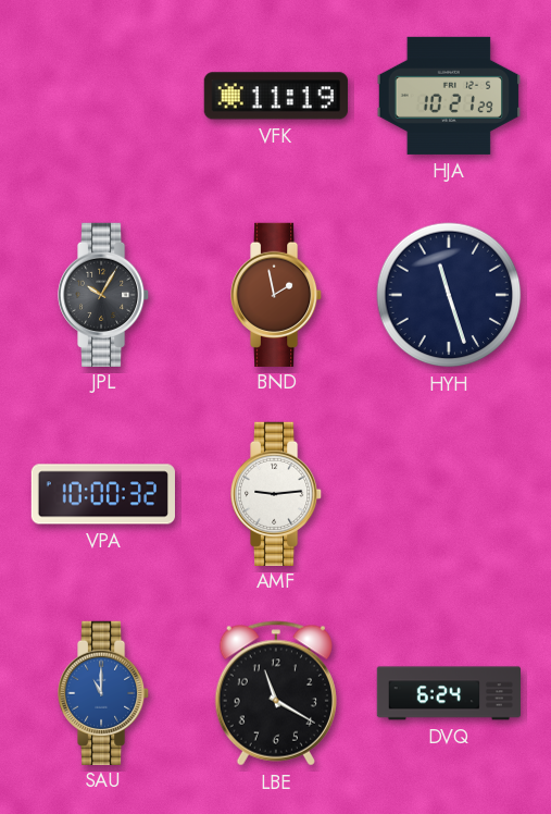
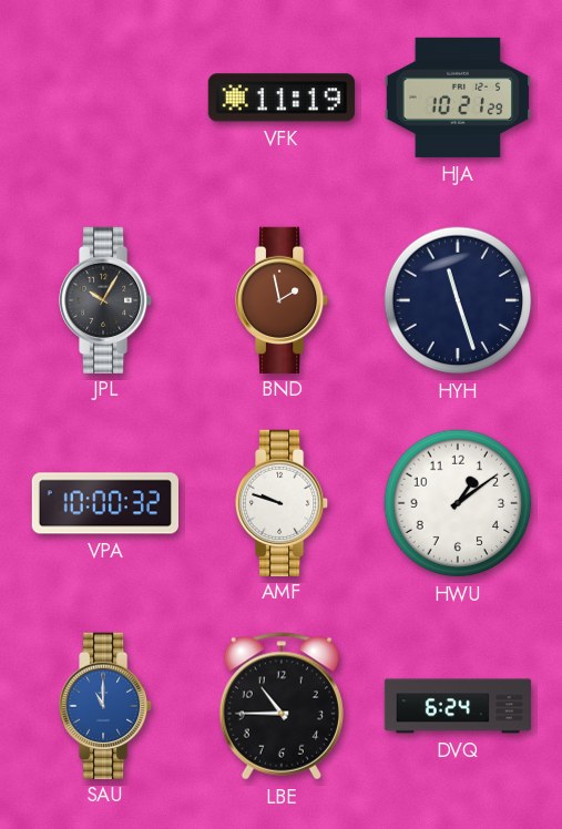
AMF: 9:14 -> 9:48 (283, 502)
HWU: none -> 1:09 (458, 503)
LBE: 11:20 -> 10:45 (282, 706)
